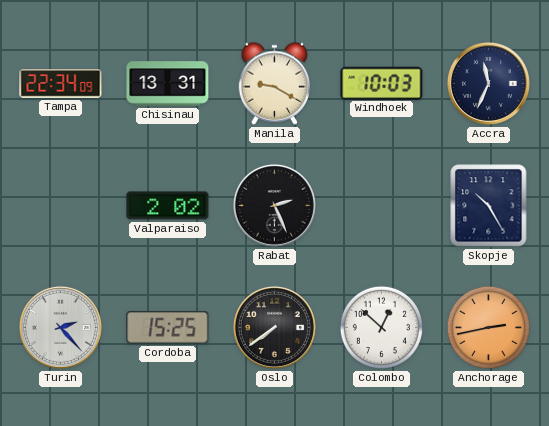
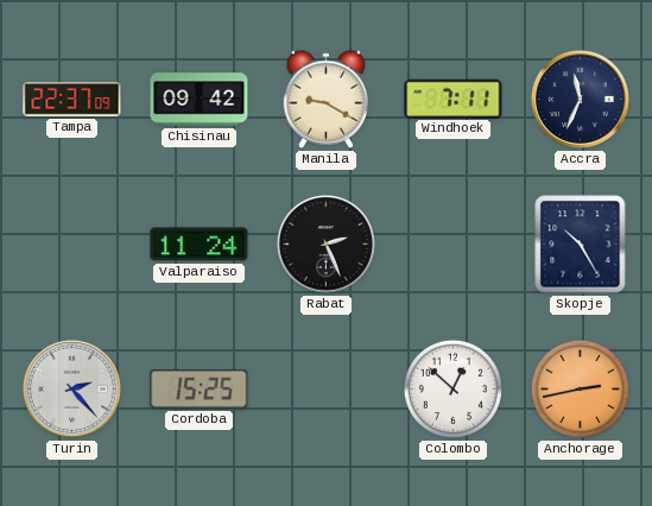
Tampa: 22:34 -> 22:37 (72, 100)
Chisinau: 13:31 -> 09:42 (200, 100)
Windhoek: 10:03 -> 7:11 (454, 99)
Valparaiso: 2:02 -> 11:24 (200, 245)
Oslo: 7:39 -> none (274, 327)
